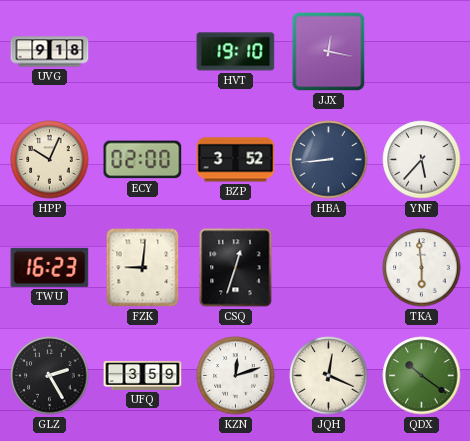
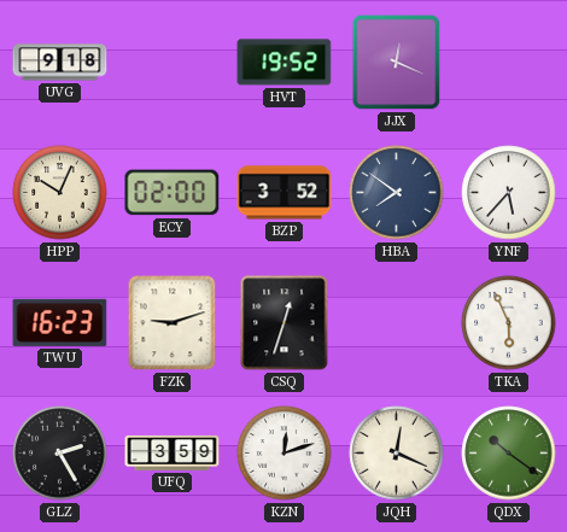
HVT: 19:10 -> 19:52 (285, 63)
JJX: 12:17 -> 12:19 (397, 63)
HBA: 8:44 -> 7:51 (397, 193)
FZK: 9:01 -> 9:12 (173, 323)
TKA: 5:59 -> 5:56 (509, 323)
